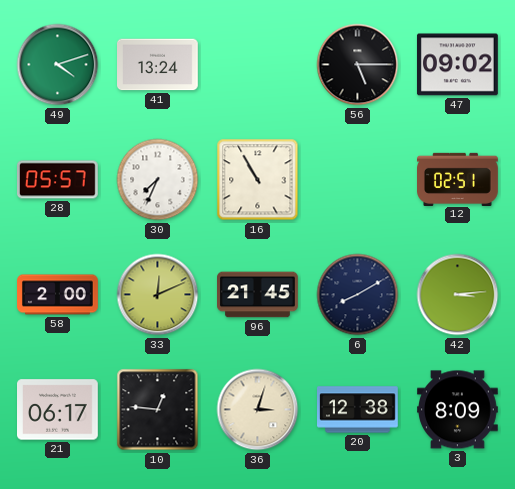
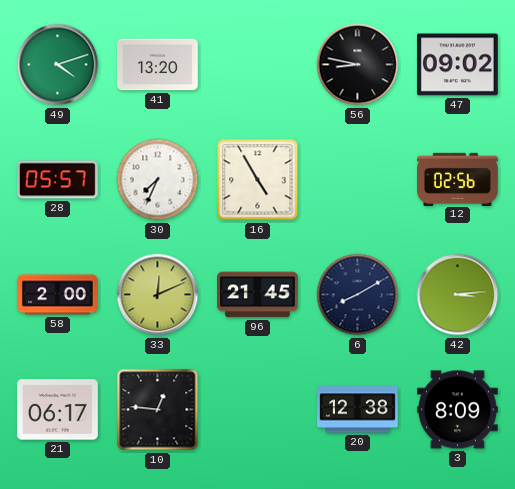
41: 13:24 -> 13:20 (158, 65)
56: 5:15 -> 8:47 (358, 65)
16: 10:55 -> 4:55 (258, 180)
12: 02:51 -> 02:56 (458, 179)
36: 3:03 -> none (258, 410)
